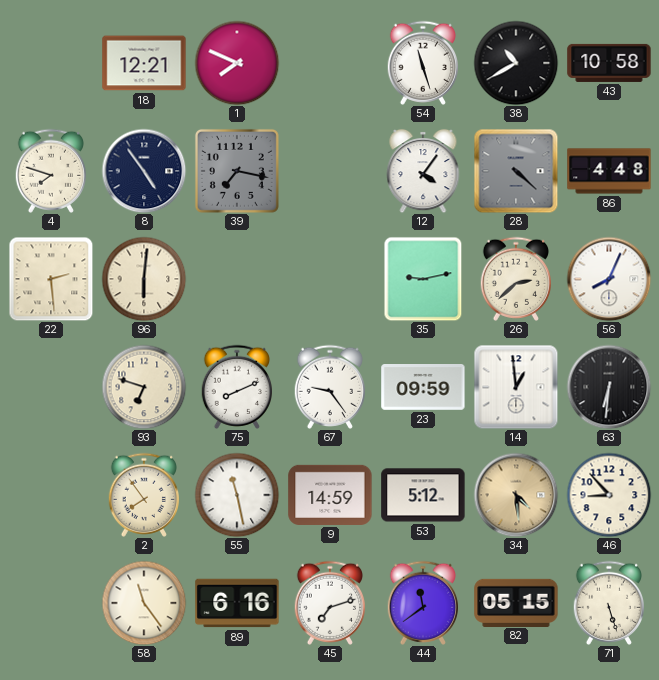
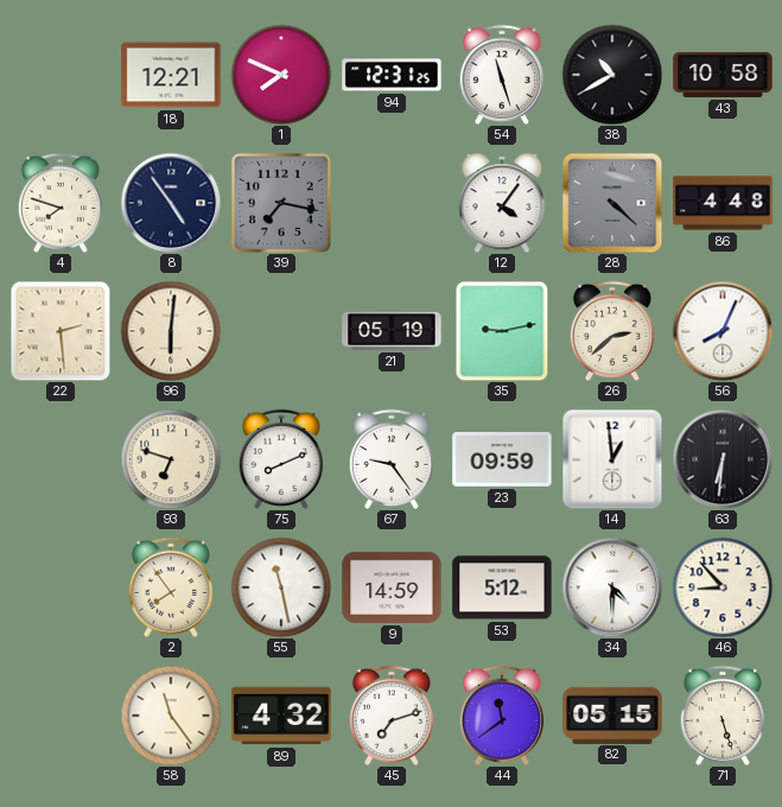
94: none -> 12:31 (392, 75)
21: none -> 05:19 (392, 331)
34: 4:29 -> 4:30 (612, 587)
34 dial: champagne -> white (612, 587)
89: 6:16 -> 4:32 (281, 716)
